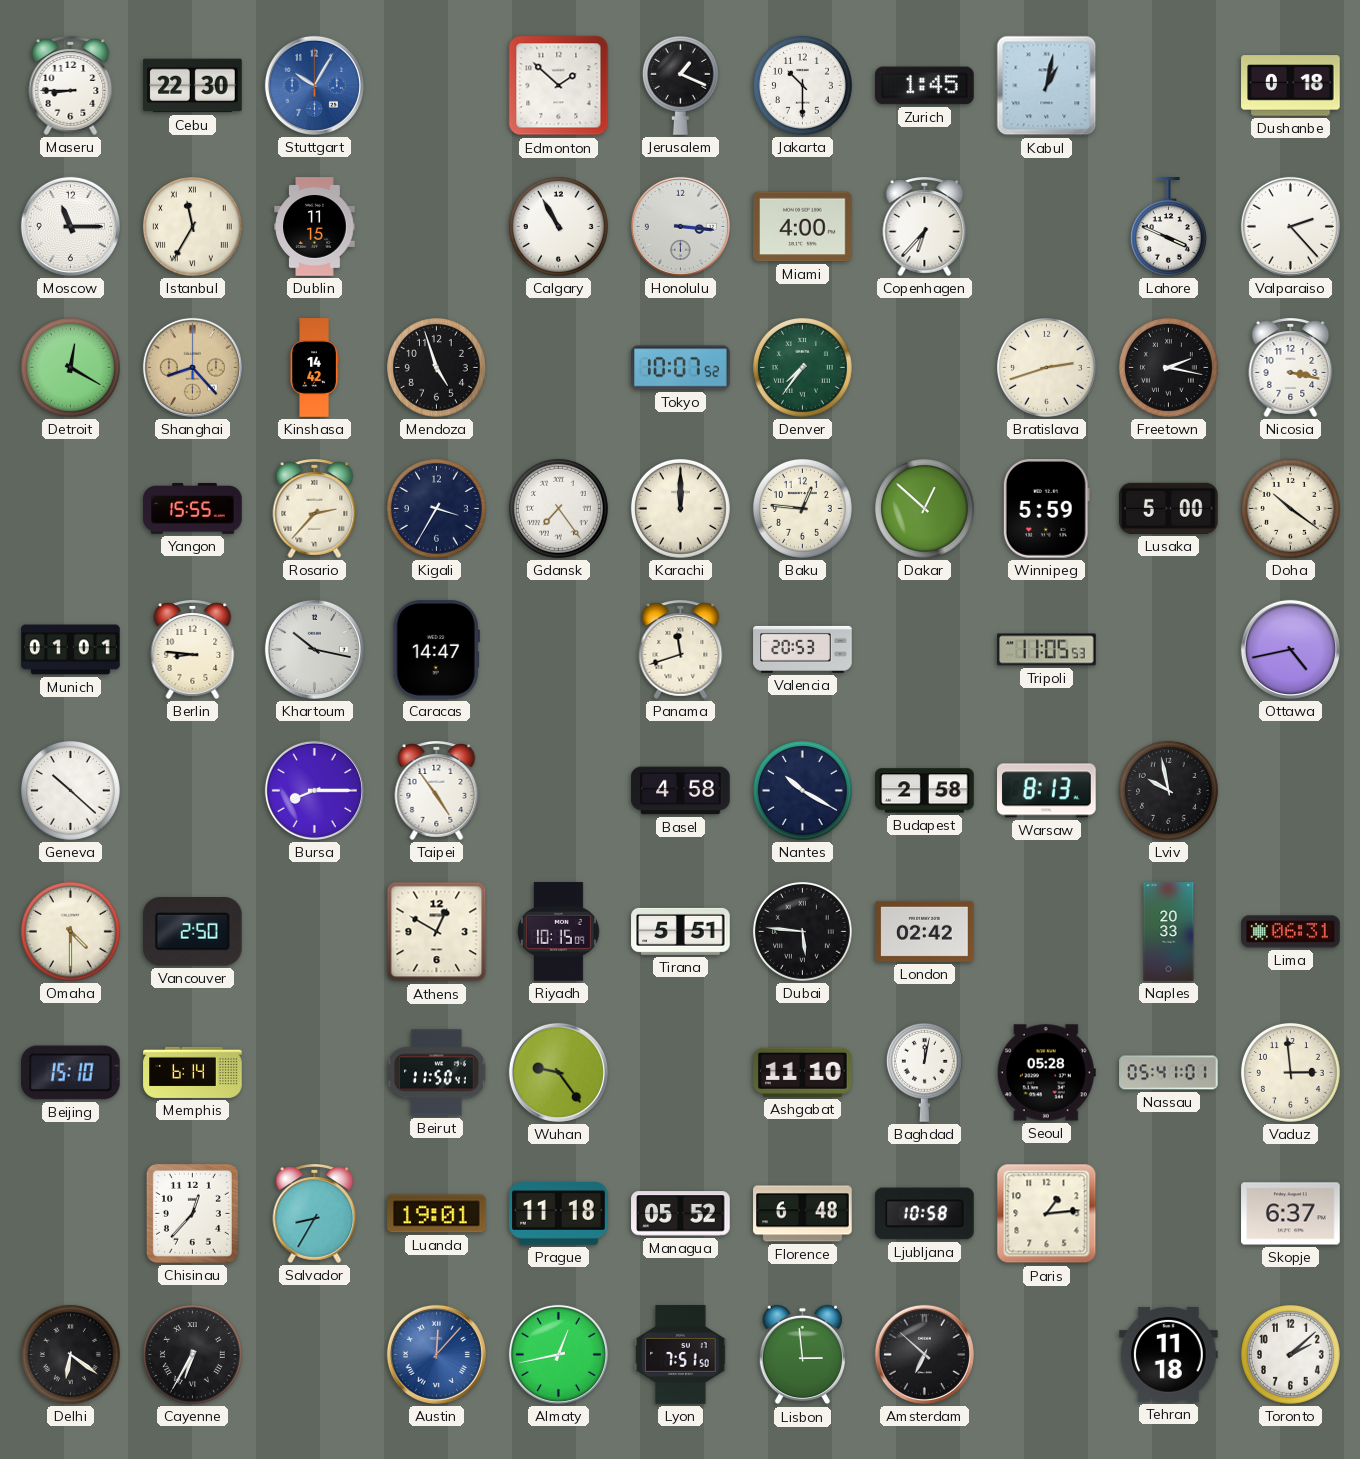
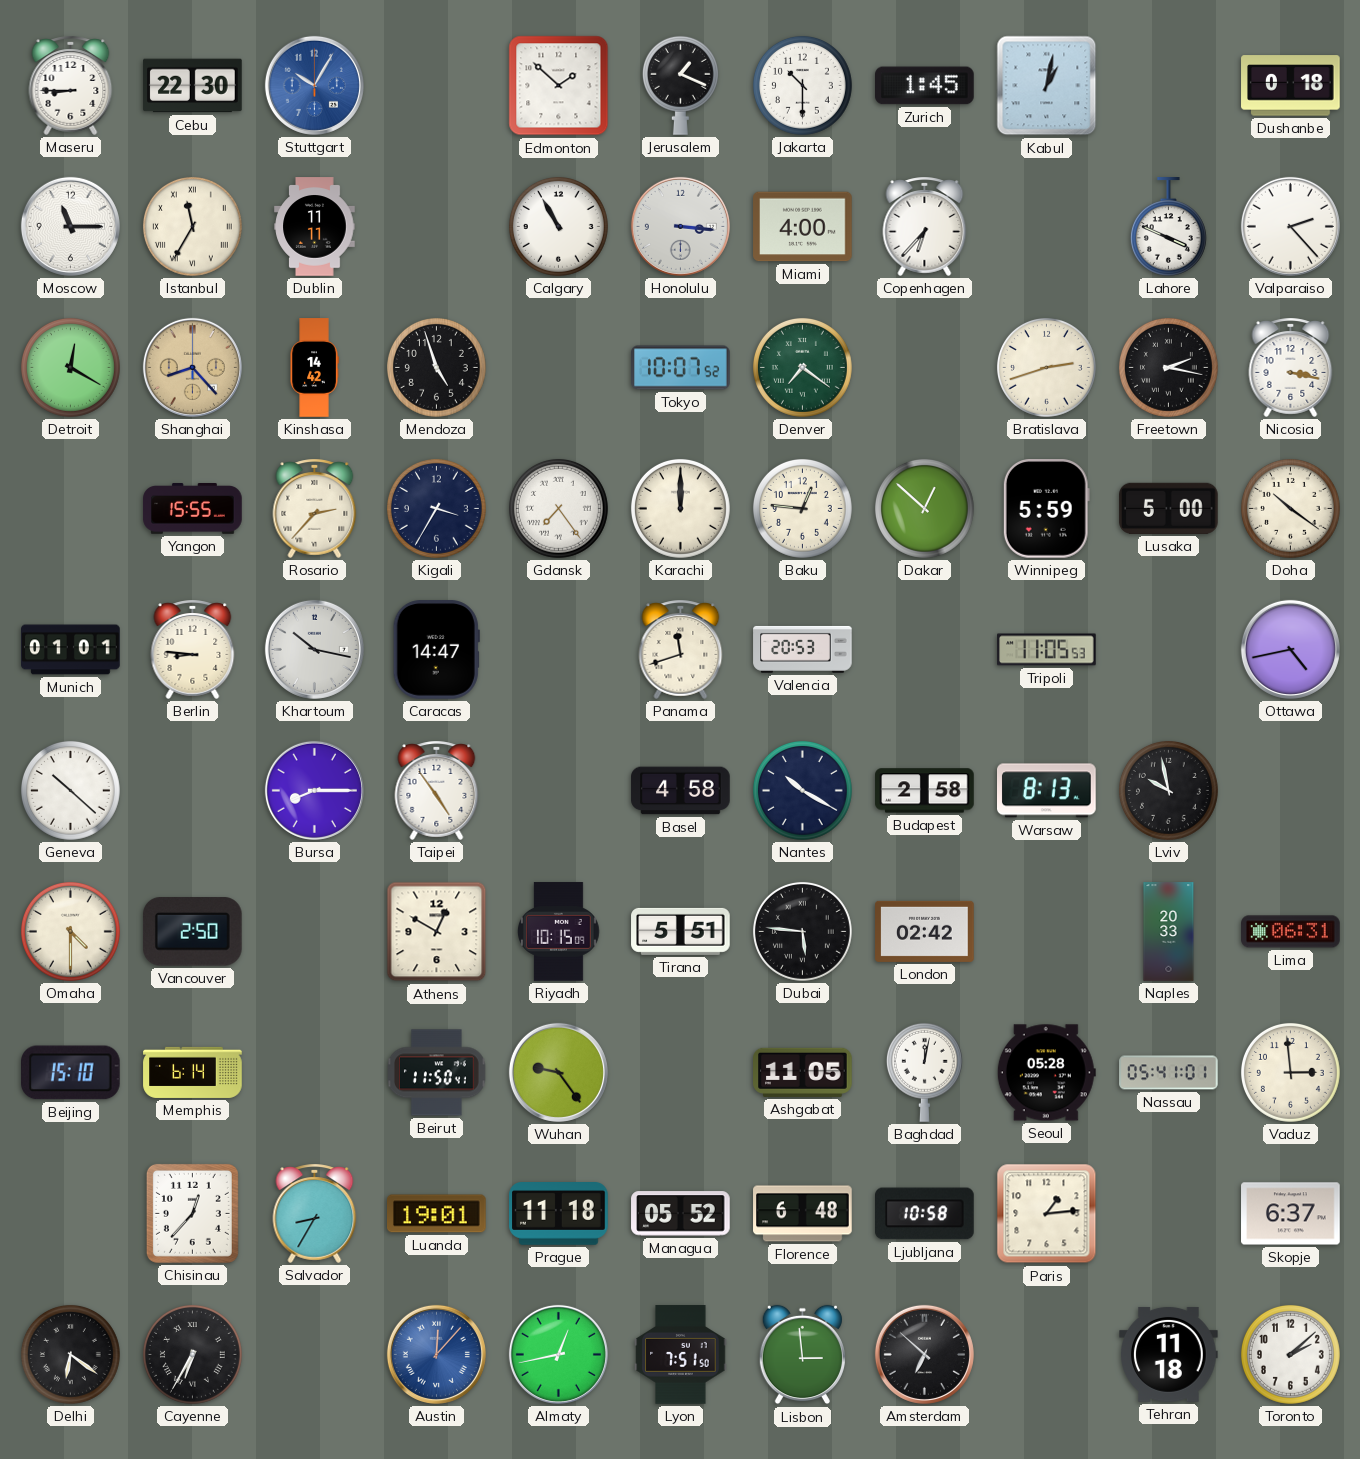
Dublin: 11:15 -> 11:11 (315, 227)
Denver: 7:36 -> 7:21 (802, 367)
Ashgabat: 11:10 -> 11:05 (803, 1072)
